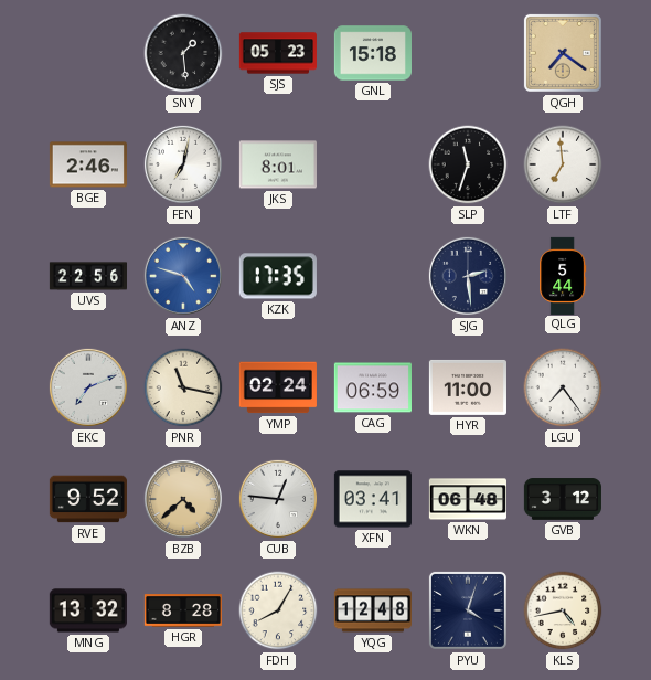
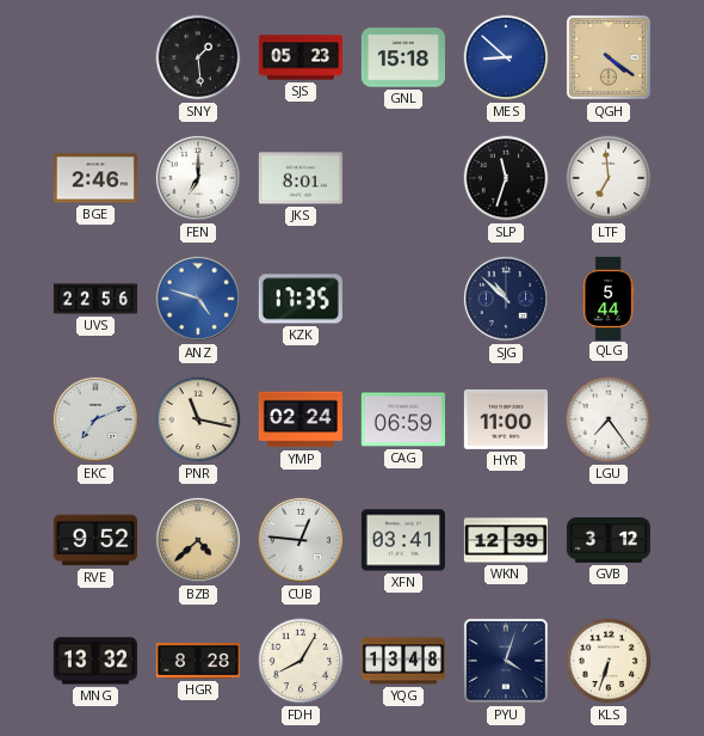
MES: none -> 8:52 (506, 57)
QGH: 7:21 -> 4:21 (609, 57)
FEN: 7:02 -> 7:00 (198, 178)
SJG: 2:29 -> 10:52 (506, 299)
WKN: 06:48 -> 12:39 (505, 540)
YQG: 12:48 -> 13:48 (403, 661)
KLS: 4:43 -> 6:33 (609, 661)
